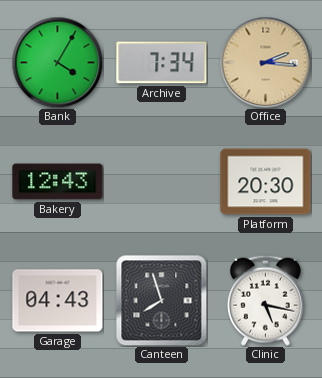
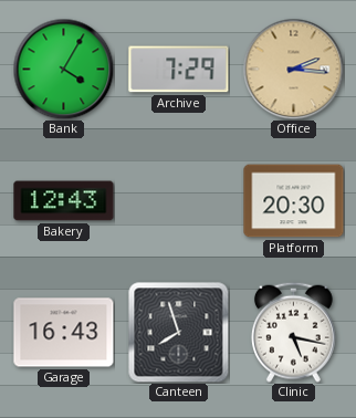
Archive: 7:34 -> 7:29 (179, 70)
Garage: 04:43 -> 16:43 (64, 333)
